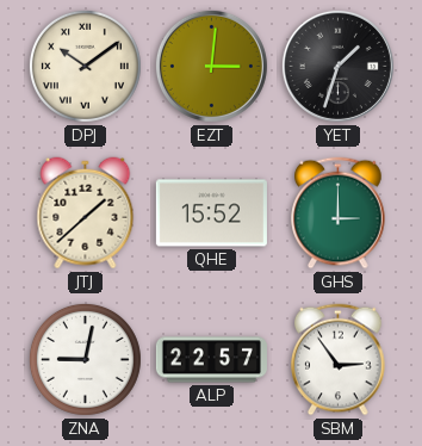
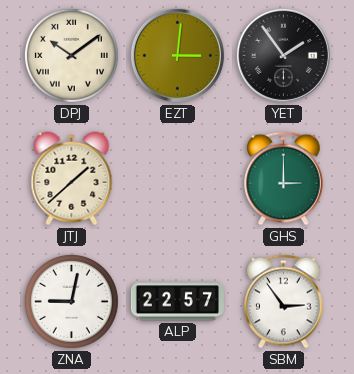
YET: 1:33 -> 1:54 (283, 55)
QHE: 15:52 -> none (211, 213)
